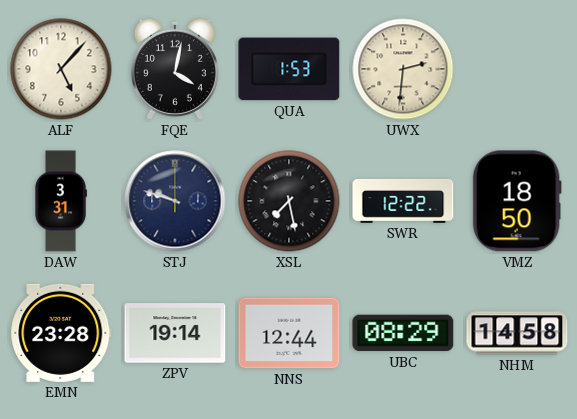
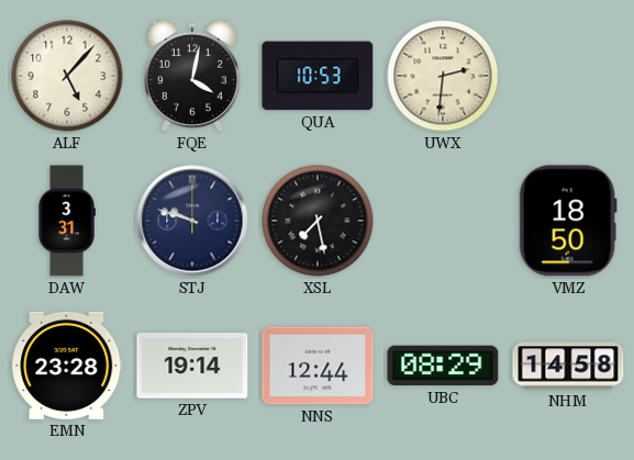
QUA: 1:53 -> 10:53 (318, 76)
SWR: 12:22 -> none (403, 201)
